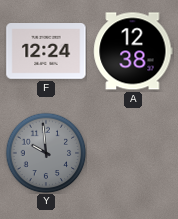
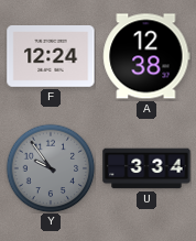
Y: 9:59 -> 9:54 (51, 168)
U: none -> 3:34 (146, 168)
